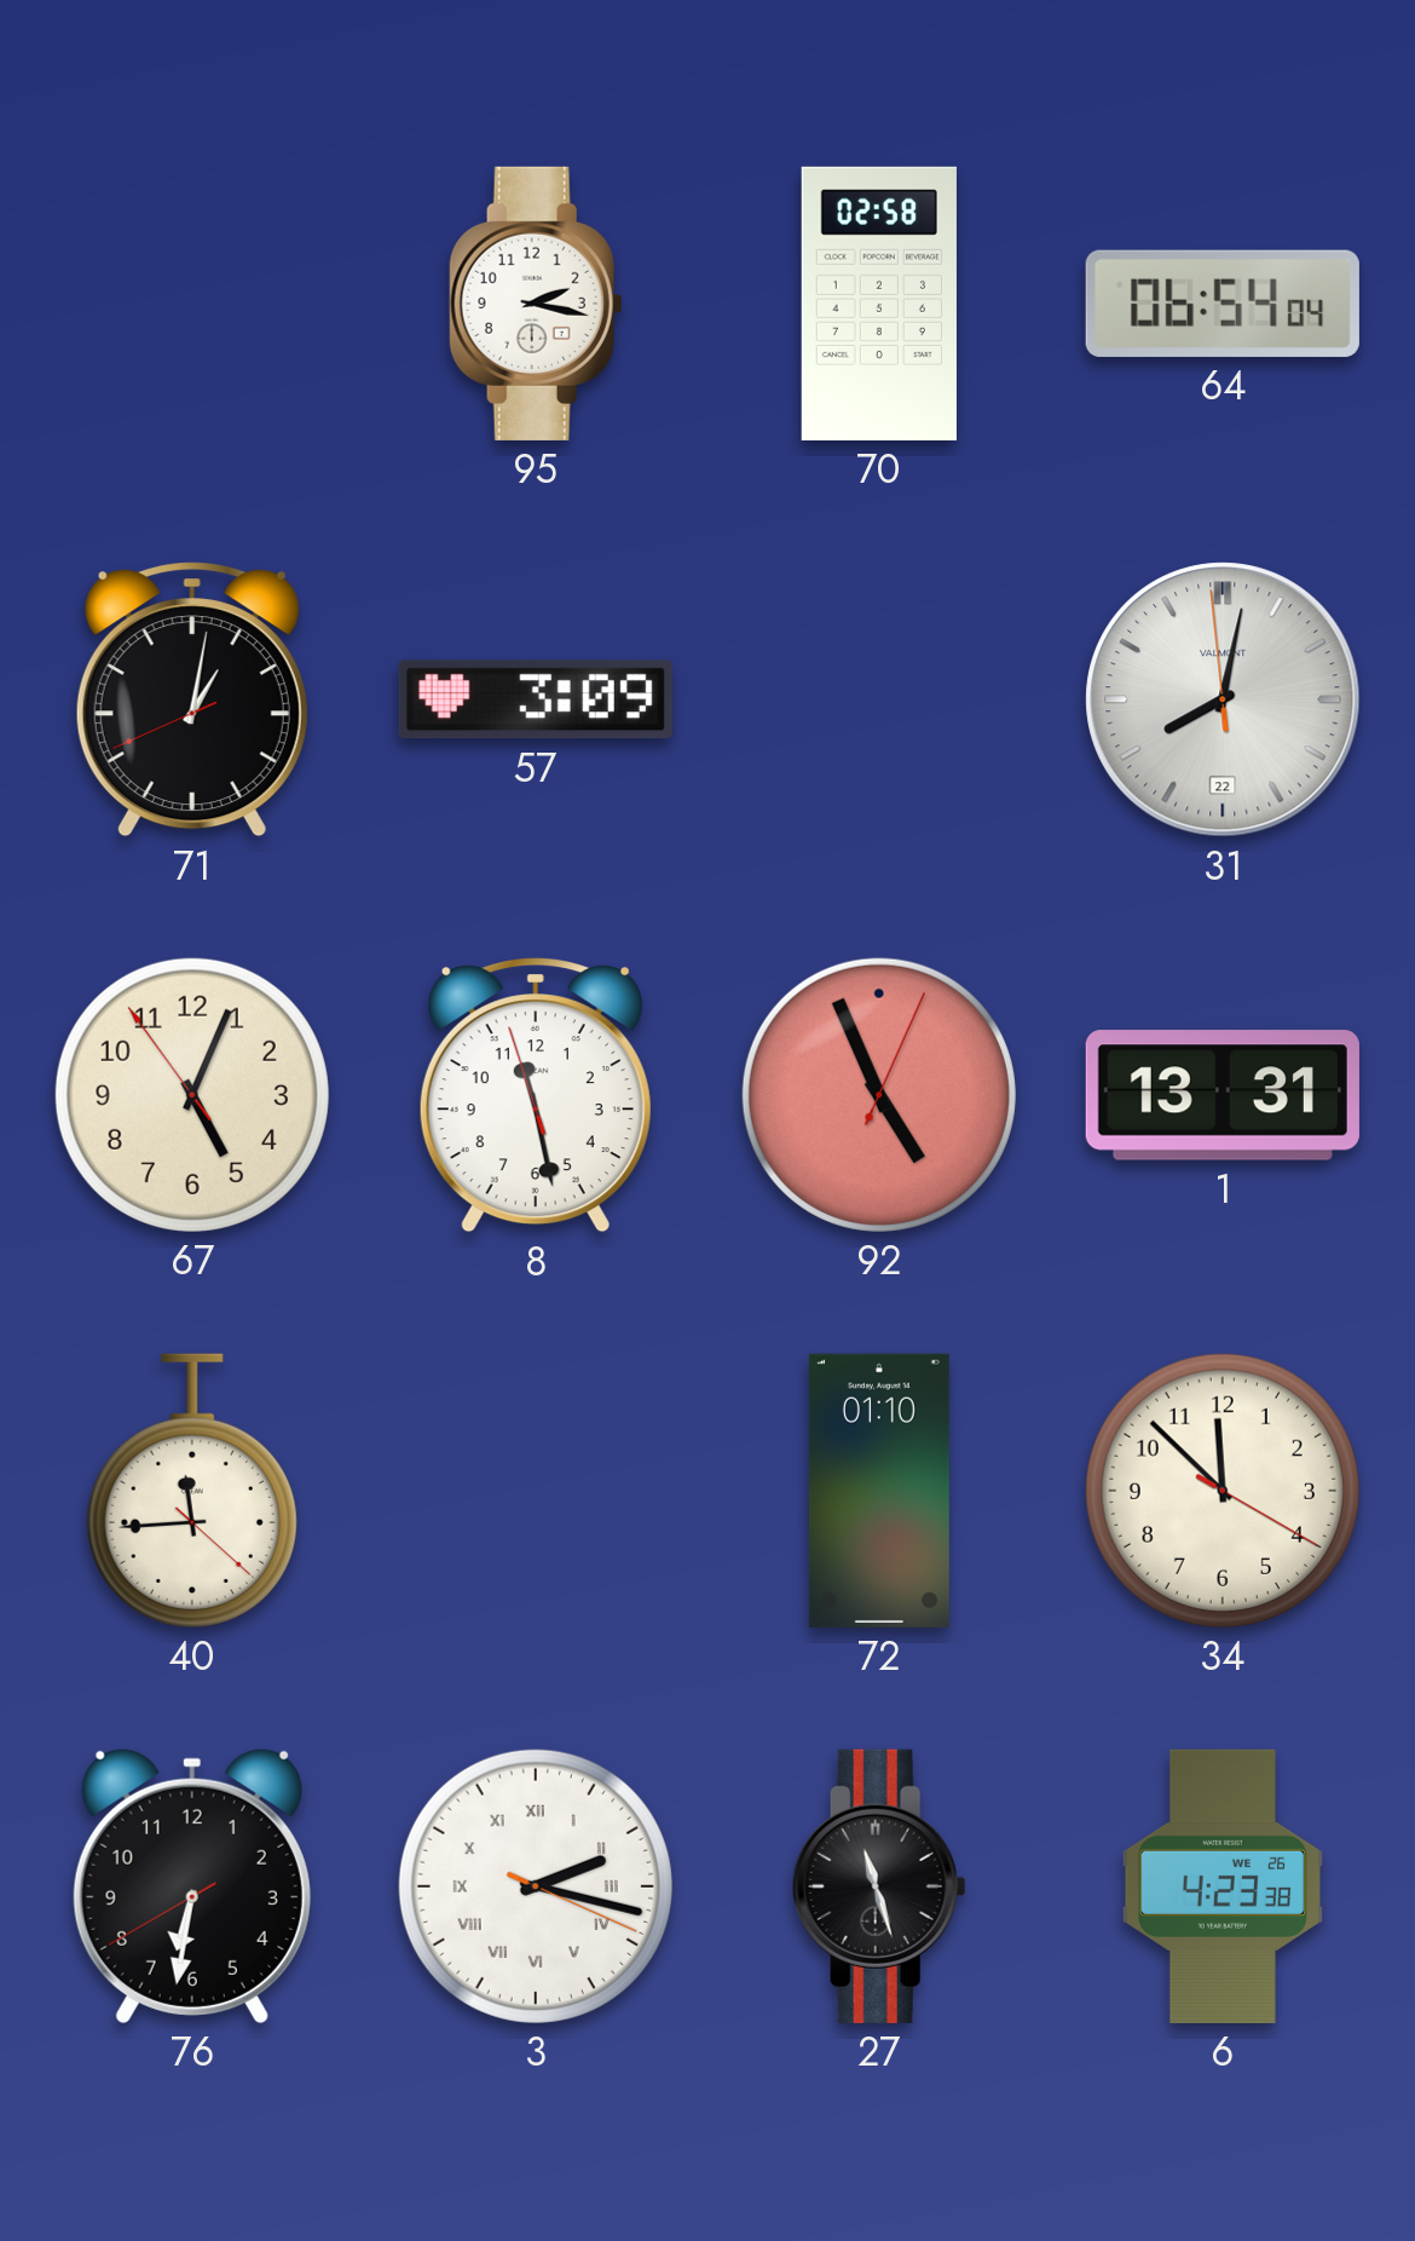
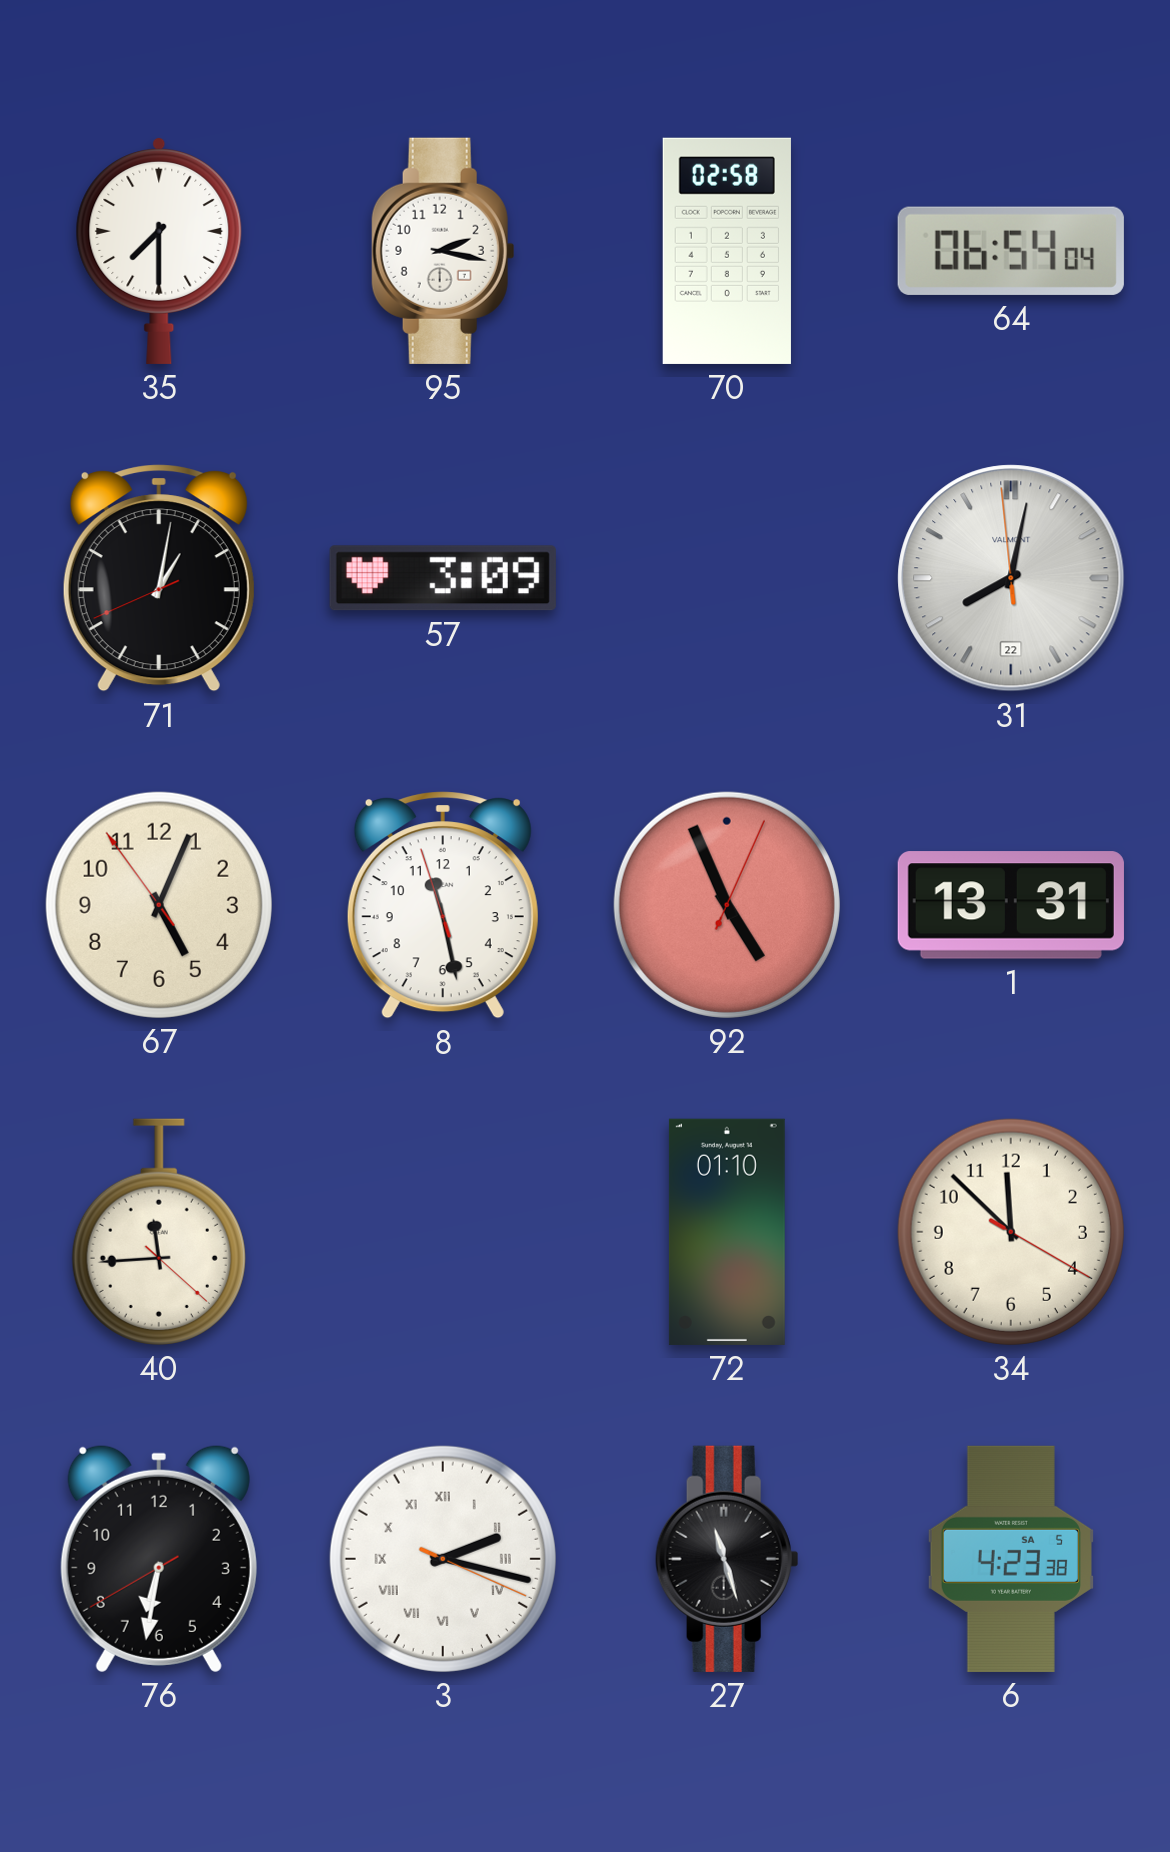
35: none -> 7:30 (159, 250)
6 date: WE 26 -> SA 5 (1011, 1559)
